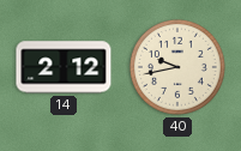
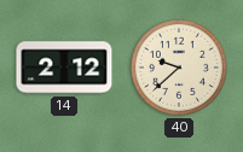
40: 9:43 -> 9:38 (179, 68)
